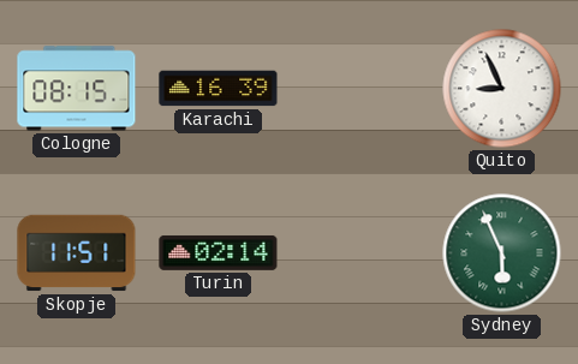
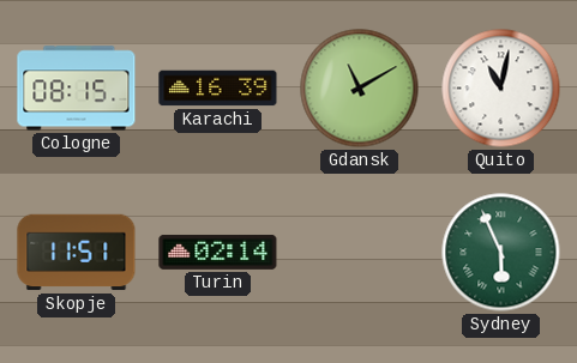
Gdansk: none -> 11:10 (360, 89)
Quito: 8:56 -> 11:02 (501, 89)
